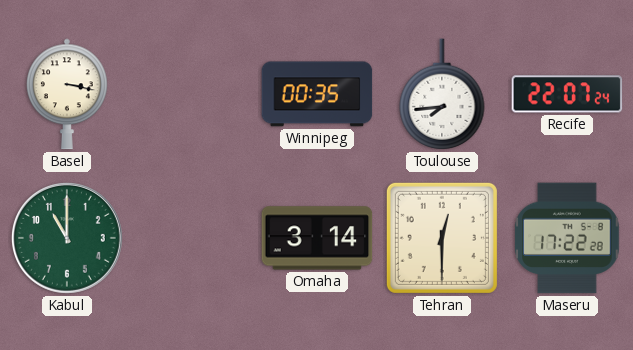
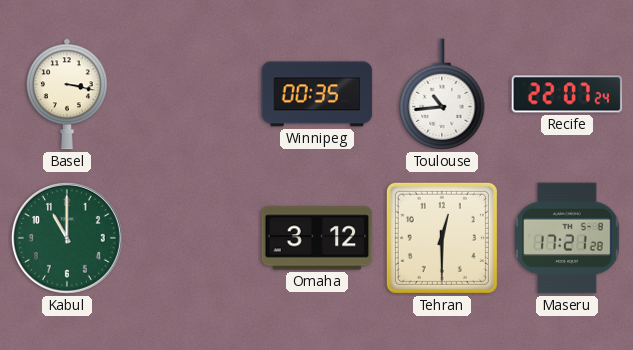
Toulouse: 7:44 -> 10:44 (442, 94)
Omaha: 3:14 -> 3:12 (317, 238)
Maseru: 17:22 -> 17:21 (567, 238)
